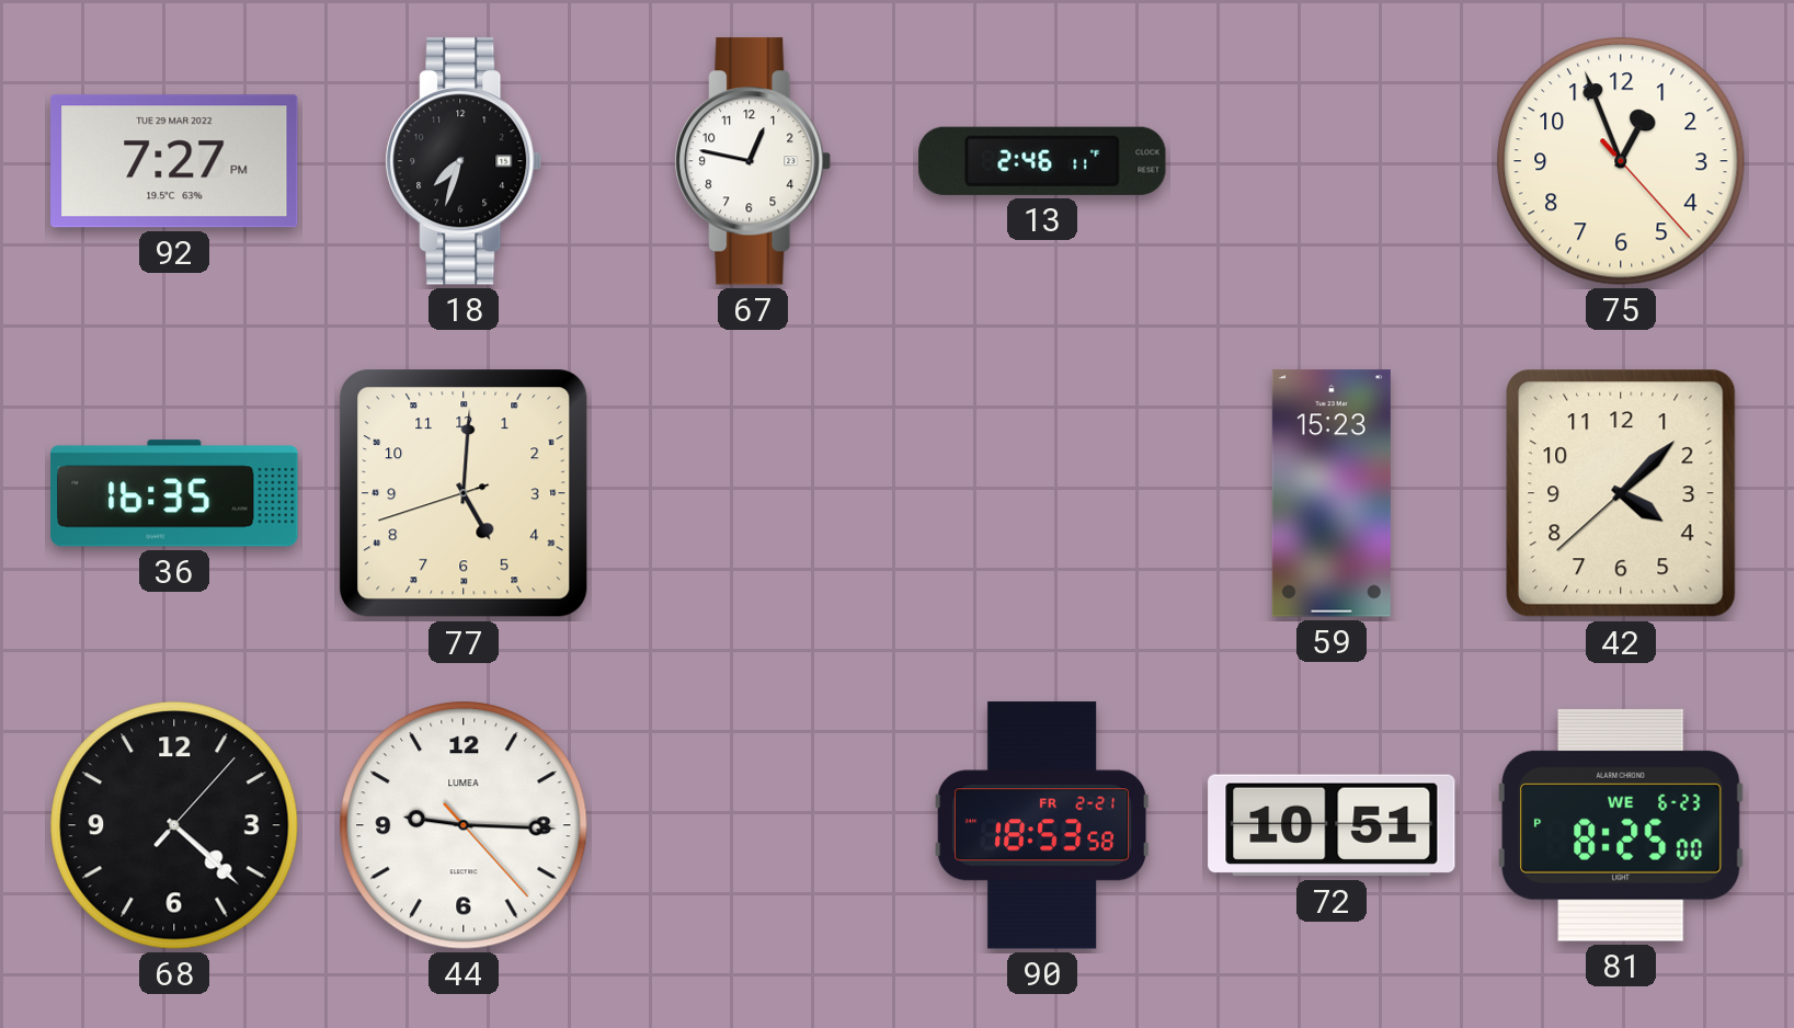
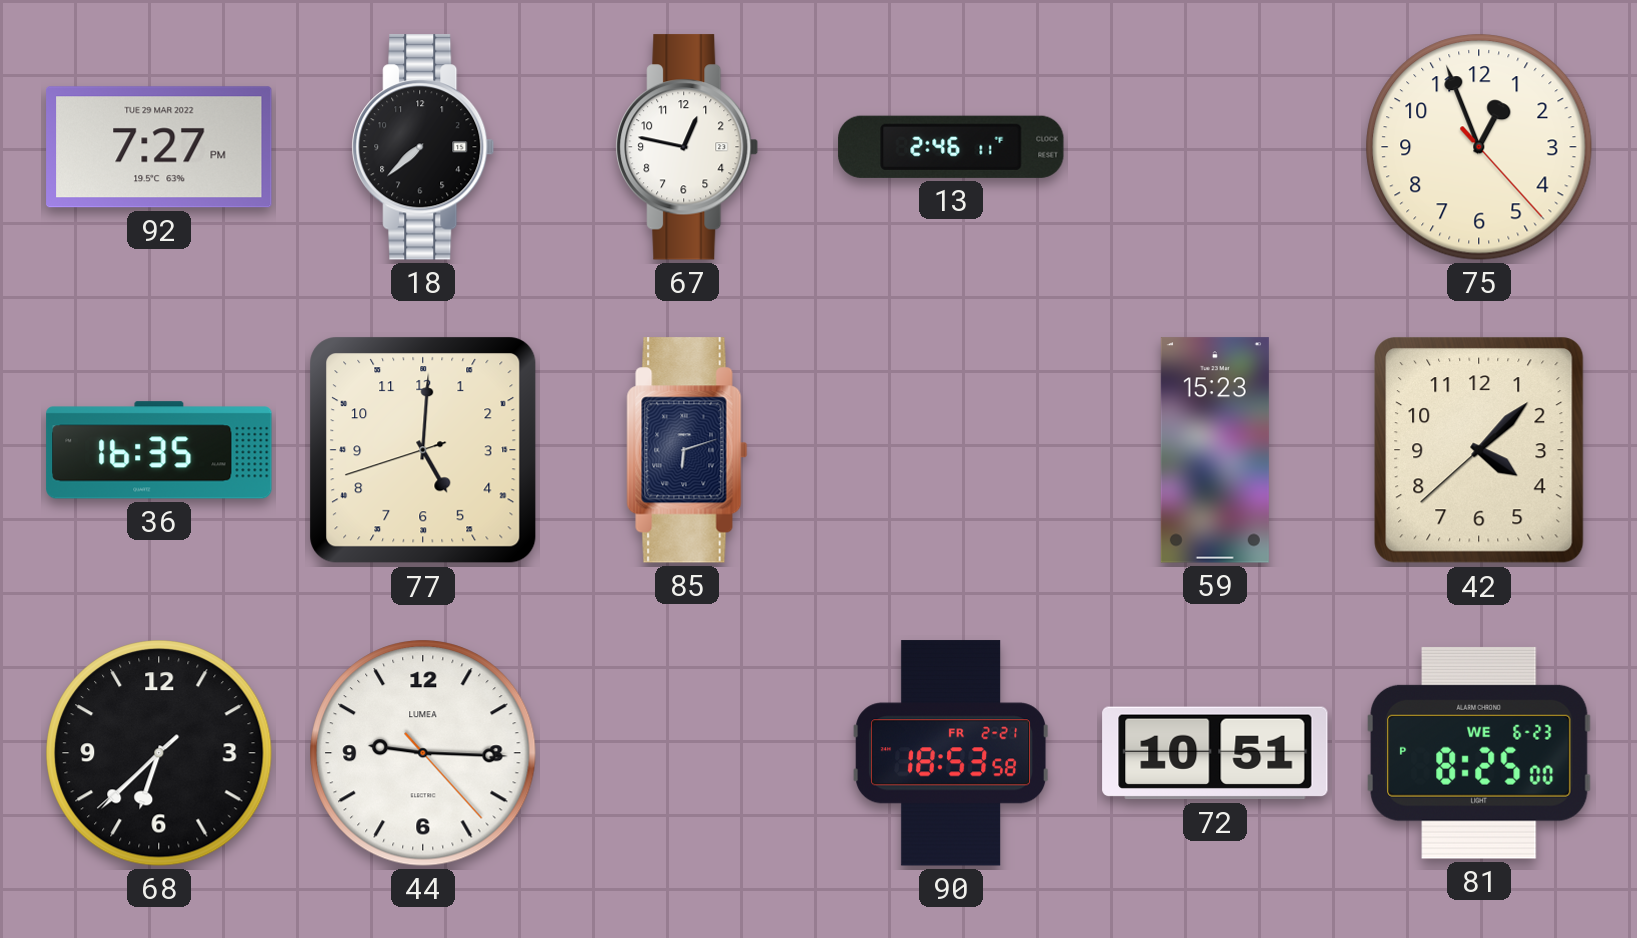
18: 7:33 -> 7:38 (423, 147)
85: none -> 6:12 (687, 450)
68: 4:22 -> 6:37 (159, 753)
